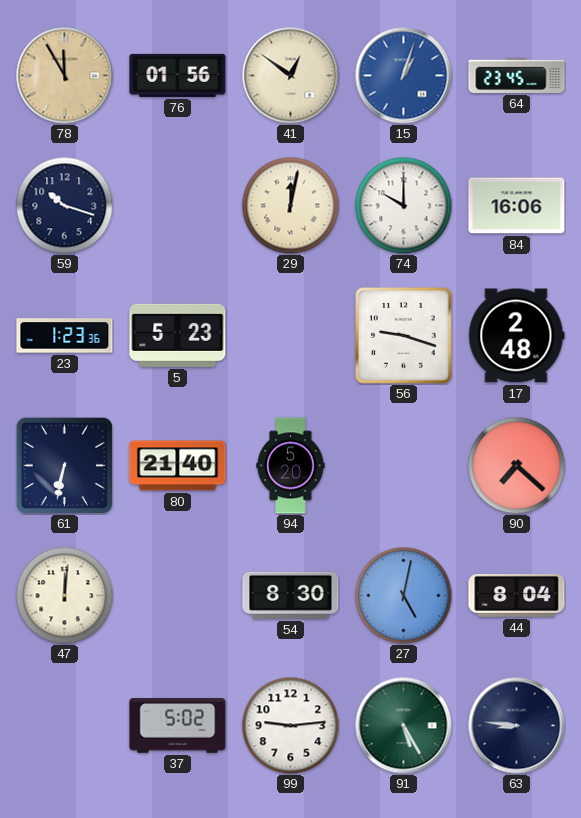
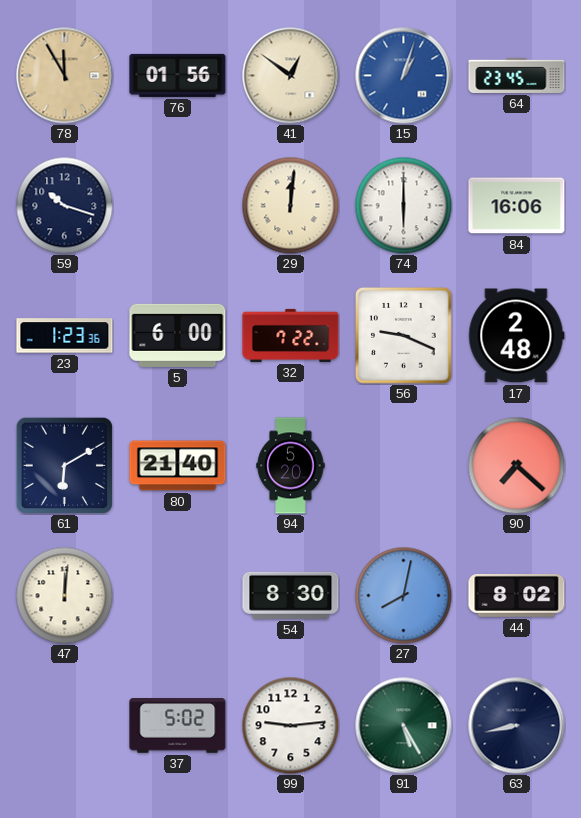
29: 12:02 -> 12:01 (290, 205)
74: 10:00 -> 6:00 (403, 205)
5: 5:23 -> 6:00 (178, 335)
32: none -> 7:22 (291, 335)
56: 9:18 -> 9:19 (404, 336)
61: 6:32 -> 6:10 (64, 465)
27: 5:02 -> 8:02 (403, 595)
44: 8:04 -> 8:02 (517, 596)
63: 8:46 -> 8:43 (517, 726)
